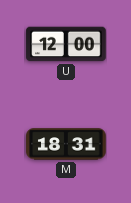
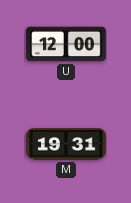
M: 18:31 -> 19:31 (66, 144)
